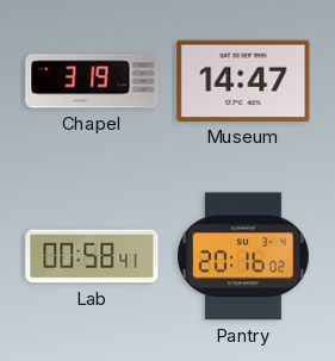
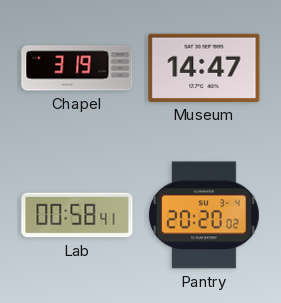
Pantry: 20:16 -> 20:20 (205, 215)
